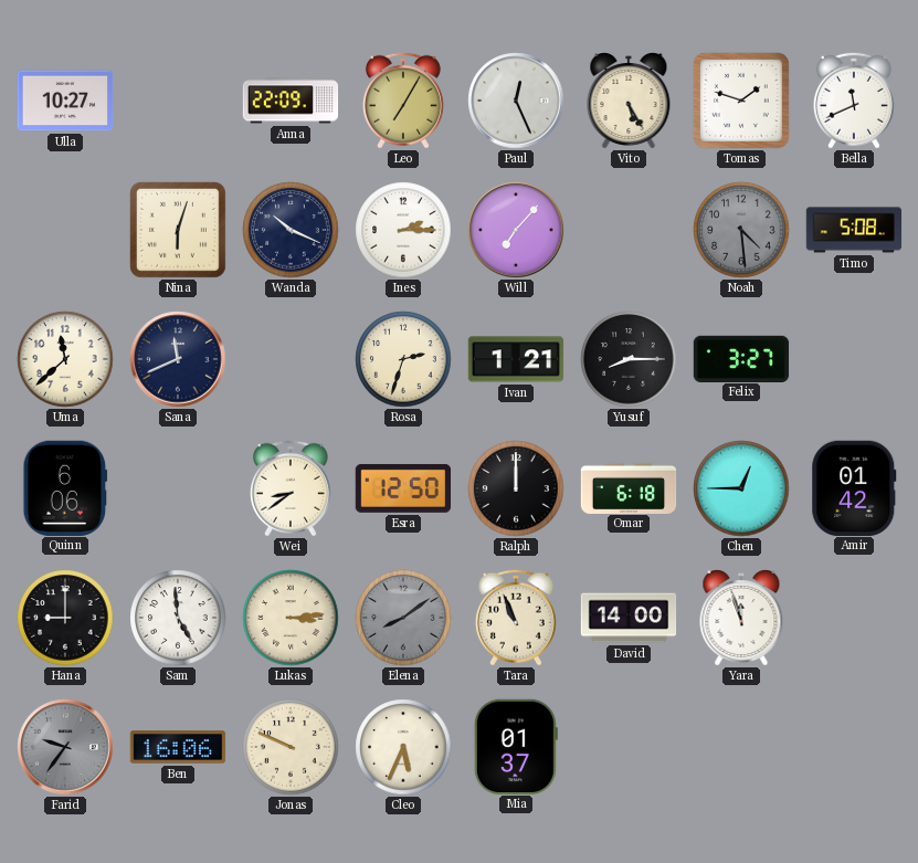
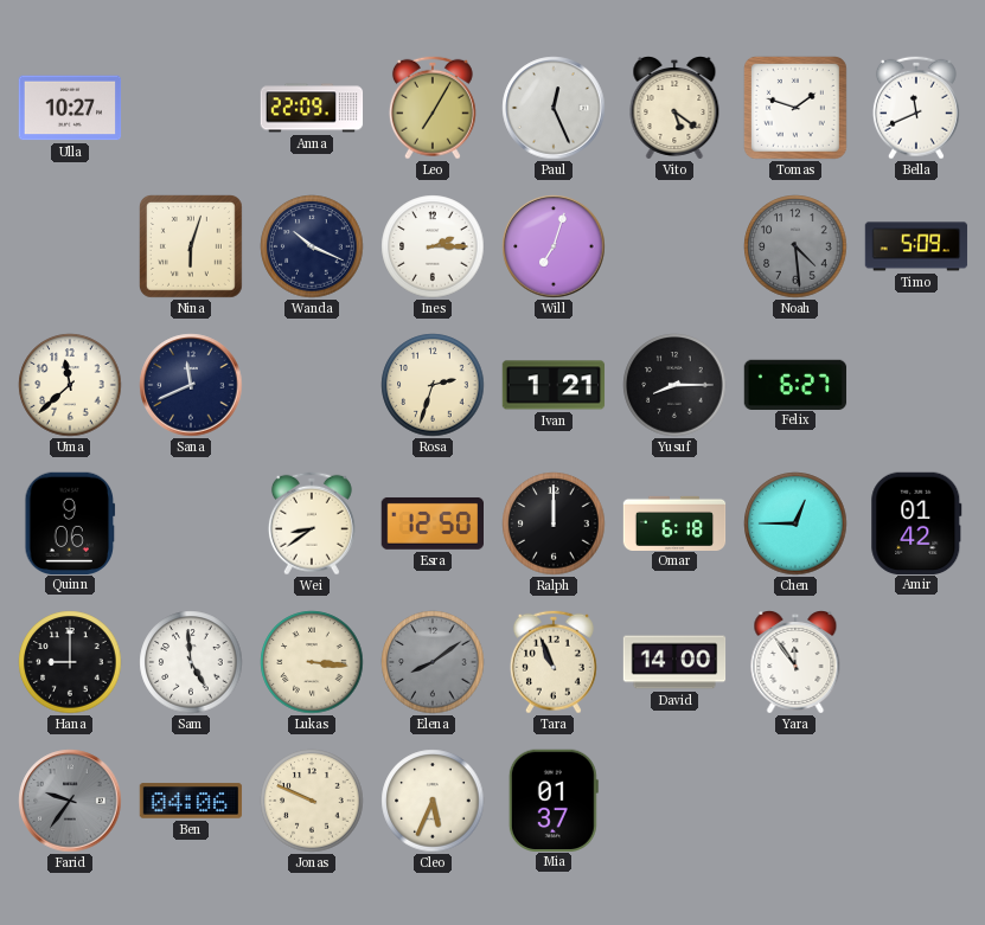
Vito: 5:25 -> 5:21 (674, 109)
Will: 7:07 -> 7:03 (554, 246)
Timo: 5:08 -> 5:09 (916, 246)
Felix: 3:27 -> 6:27 (795, 384)
Quinn: 6:06 -> 9:06 (70, 522)
Lukas: 3:14 -> 3:16 (312, 662)
Yara: 11:57 -> 11:54 (795, 663)
Ben: 16:06 -> 04:06 (191, 801)
